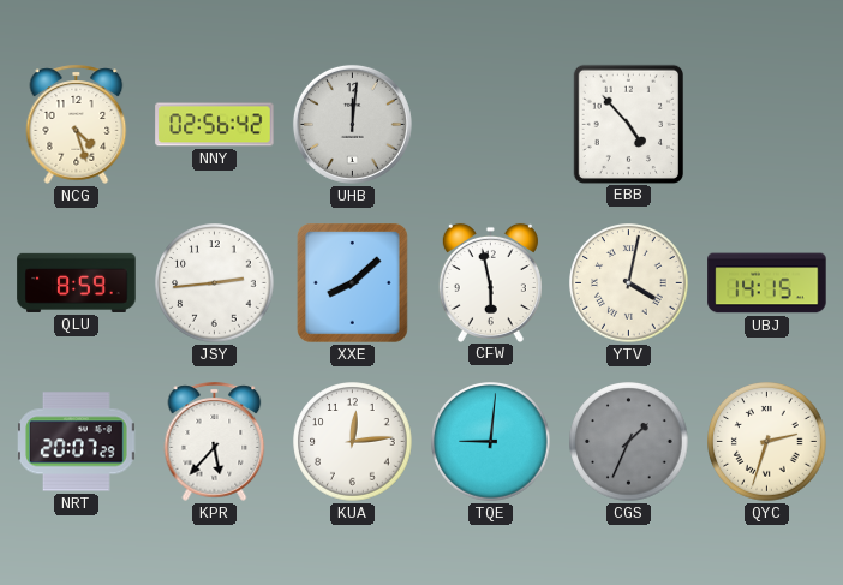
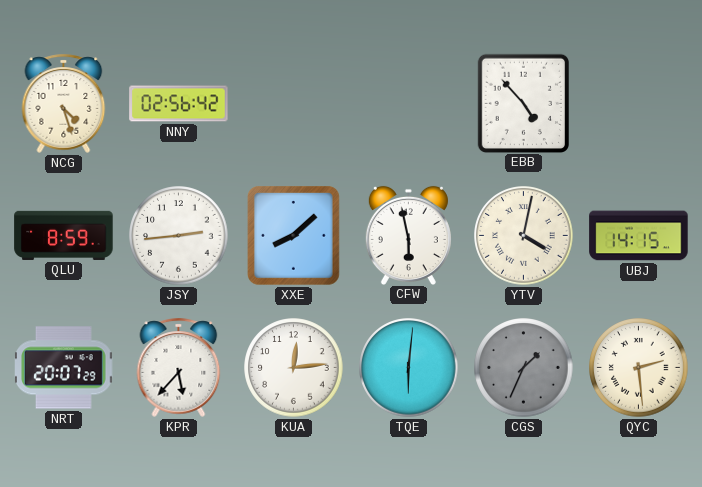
UHB: 12:01 -> none (352, 124)
TQE: 9:01 -> 6:01 (409, 368)
QYC: 2:33 -> 2:29 (639, 368)
